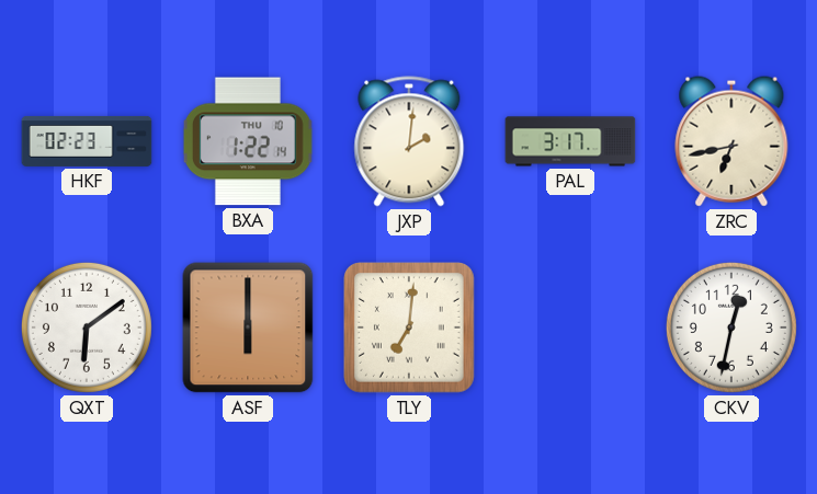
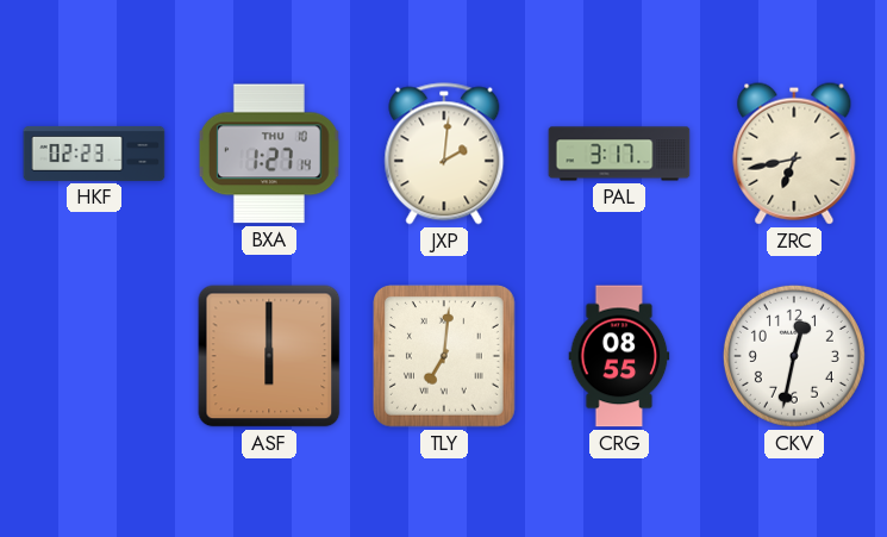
BXA: 1:22 -> 1:27 (269, 154)
QXT: 6:09 -> none (87, 328)
CRG: none -> 08:55 (619, 356)
